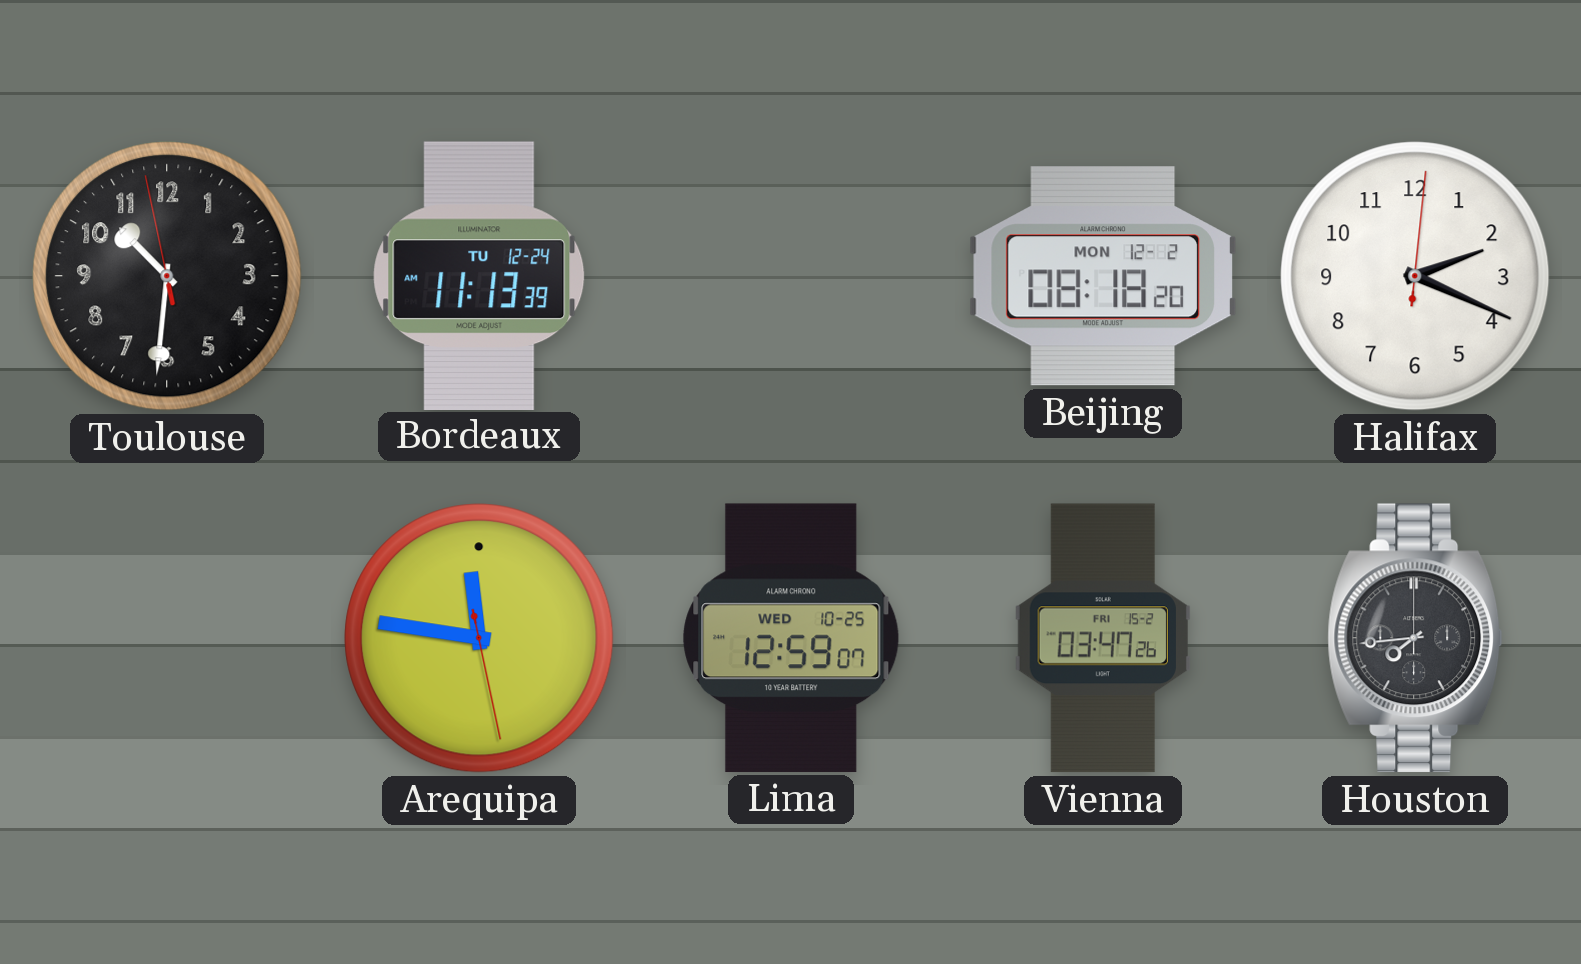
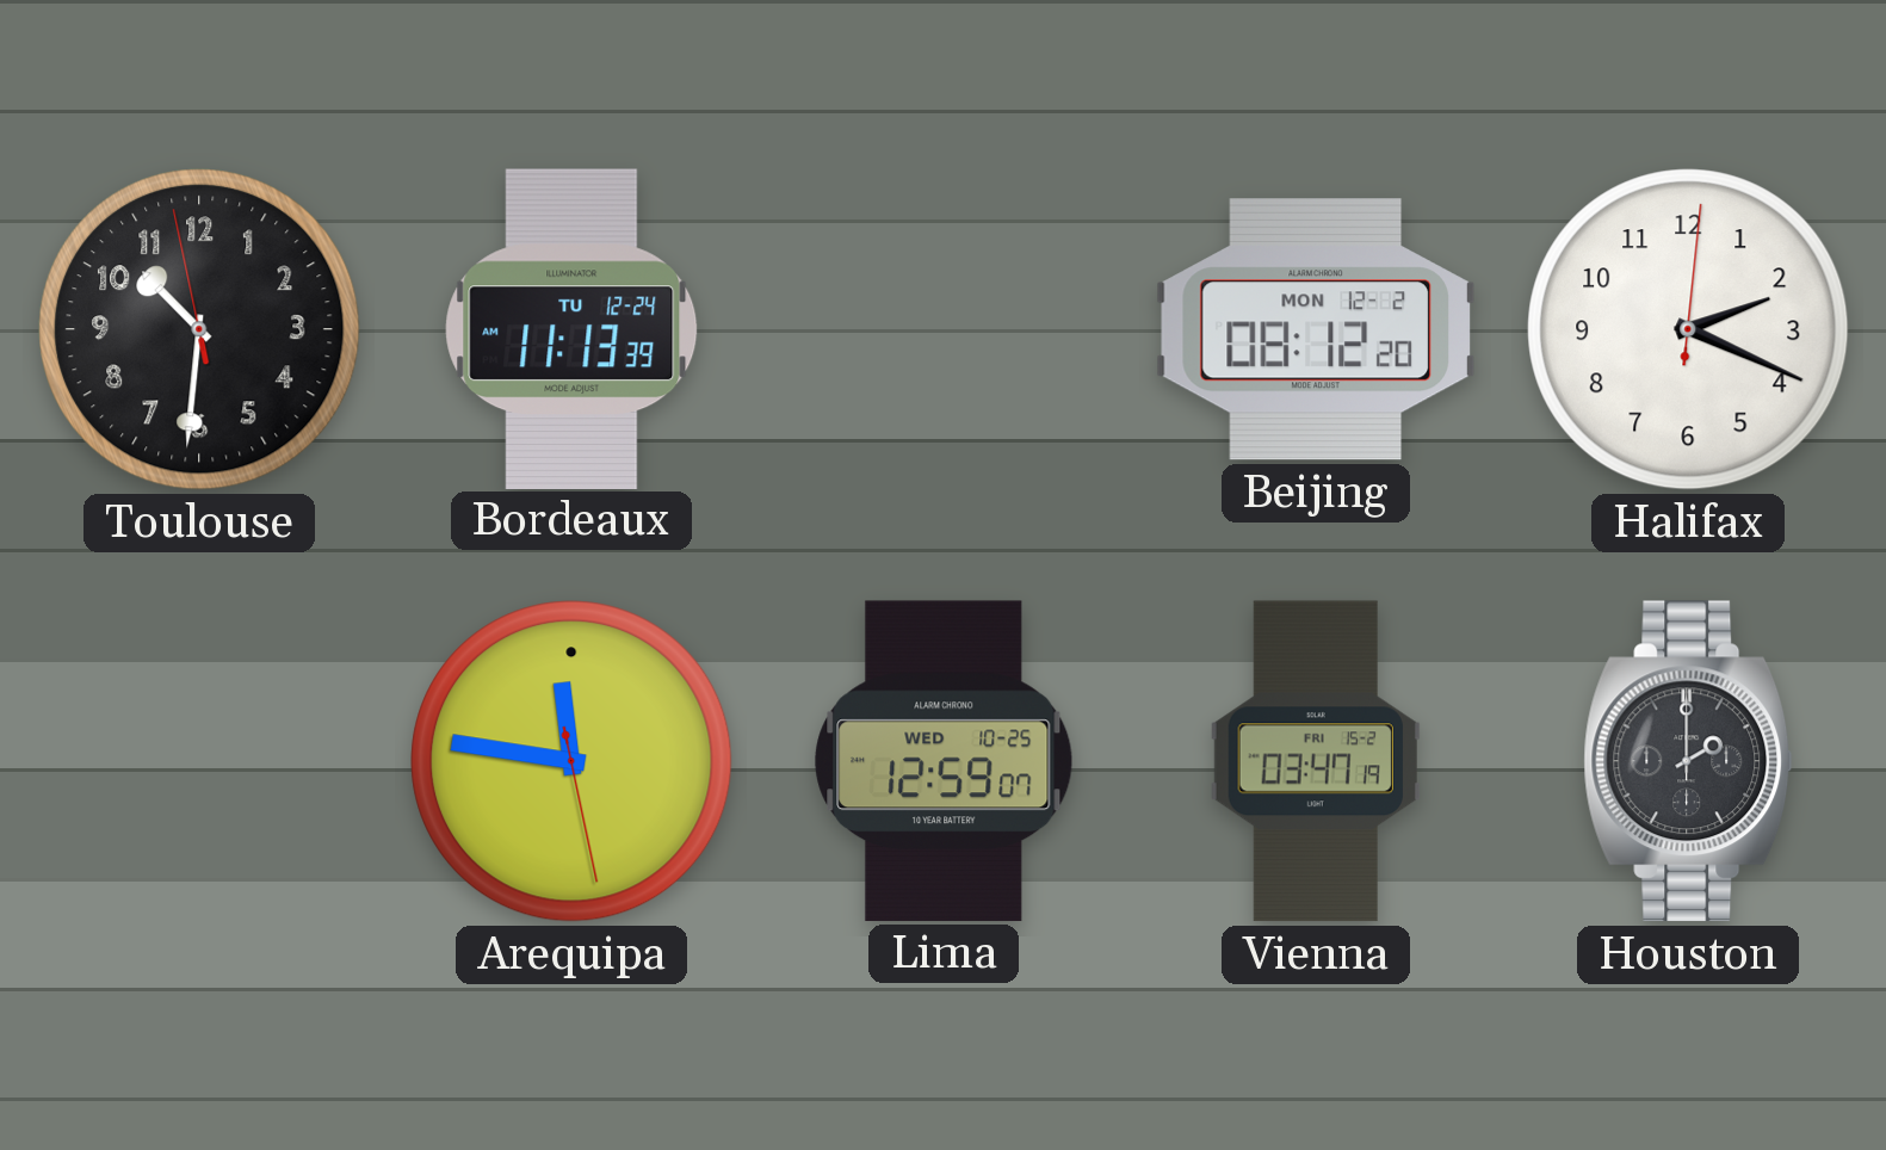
Beijing: 08:18 -> 08:12 (1316, 329)
Vienna: 03:47:26 -> 03:47:19 (1316, 761)
Houston: 7:44 -> 2:00 (1688, 761)
